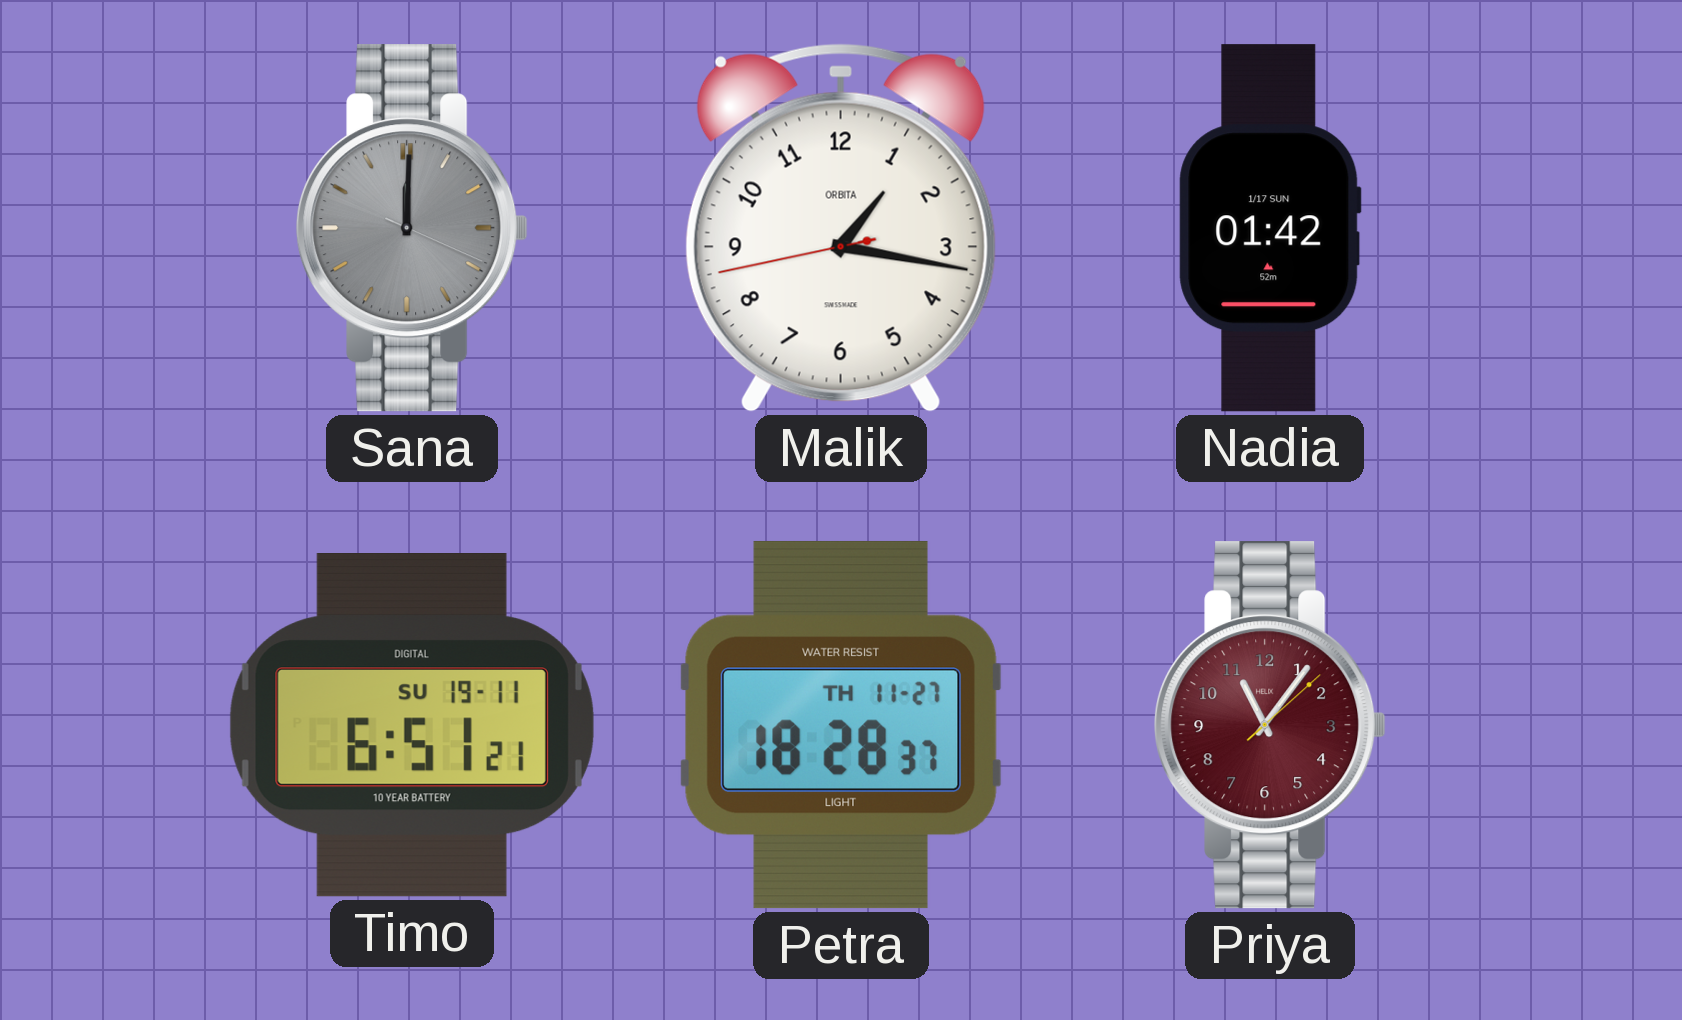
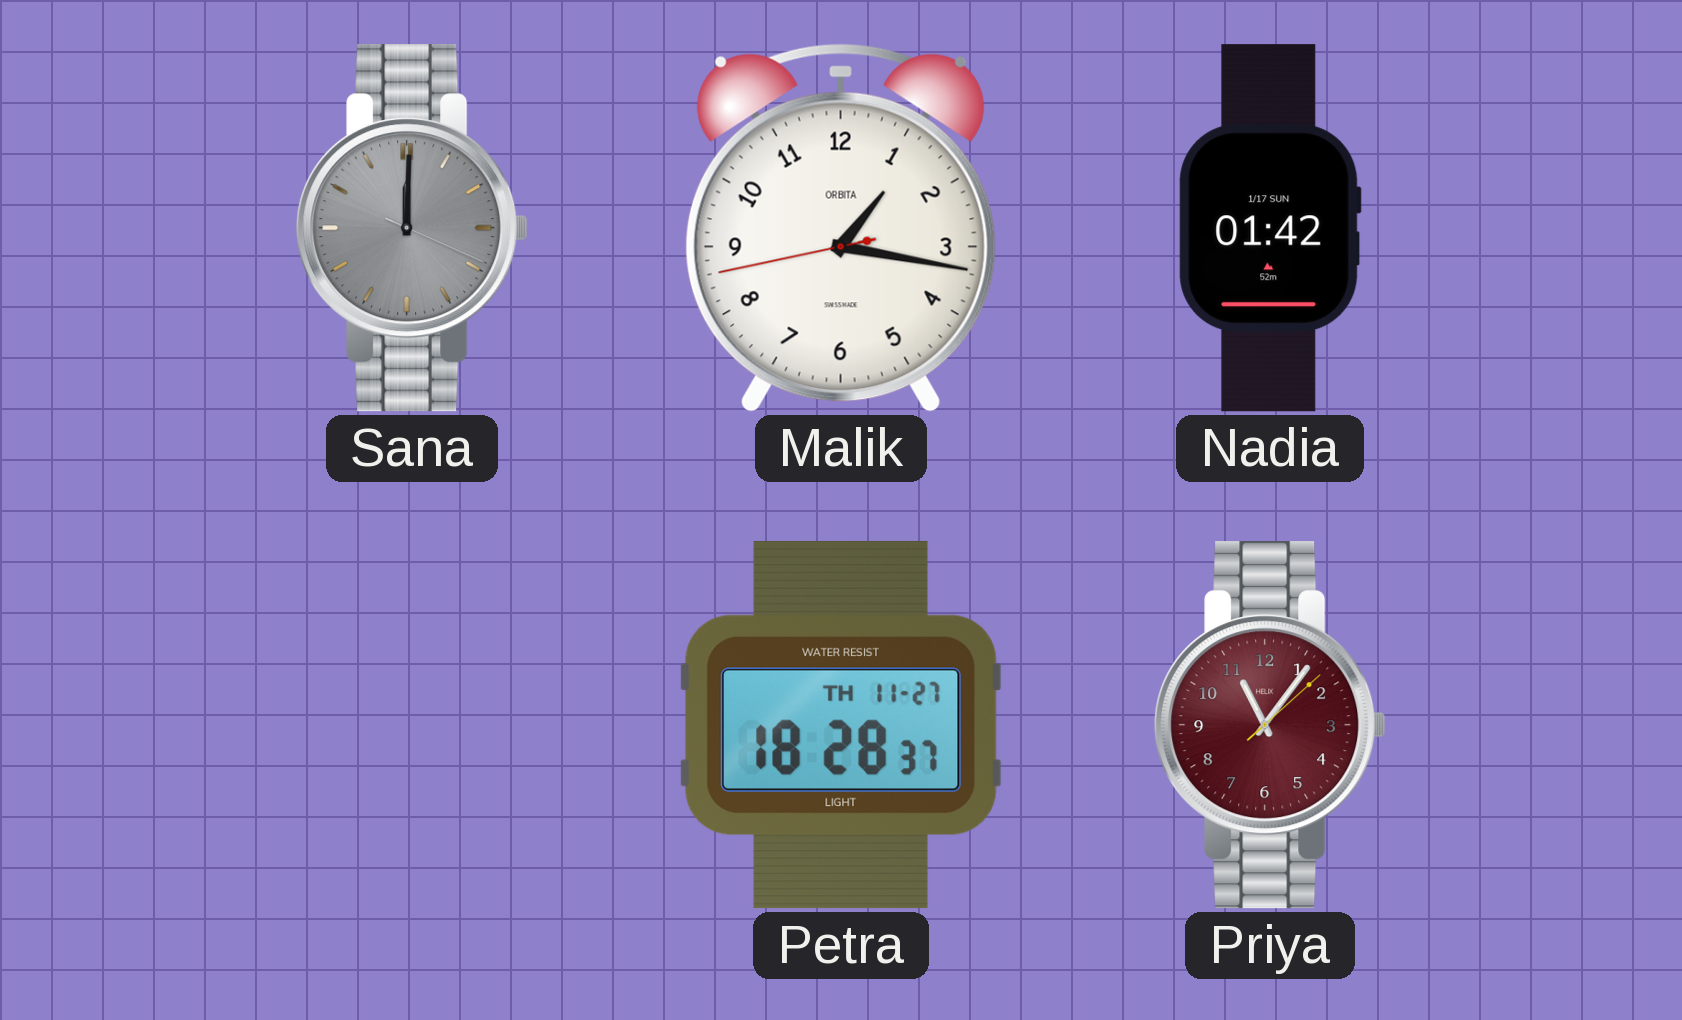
Timo: 6:51 -> none (412, 726)
